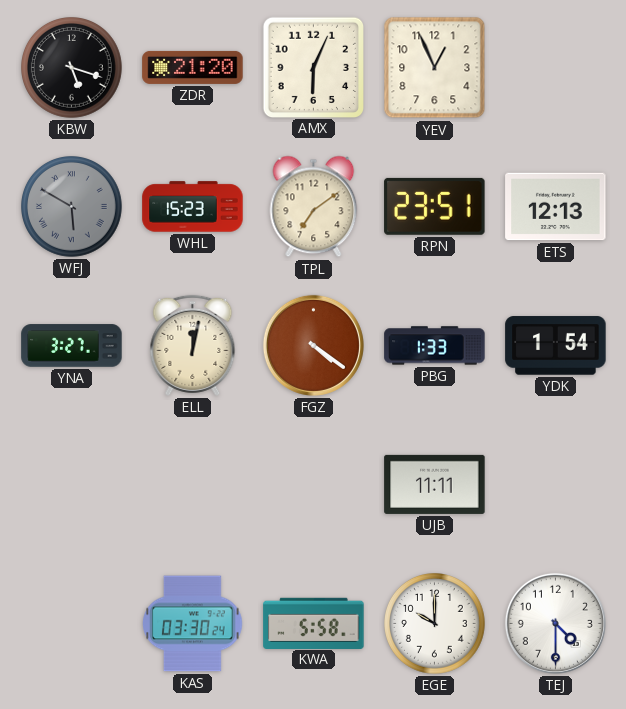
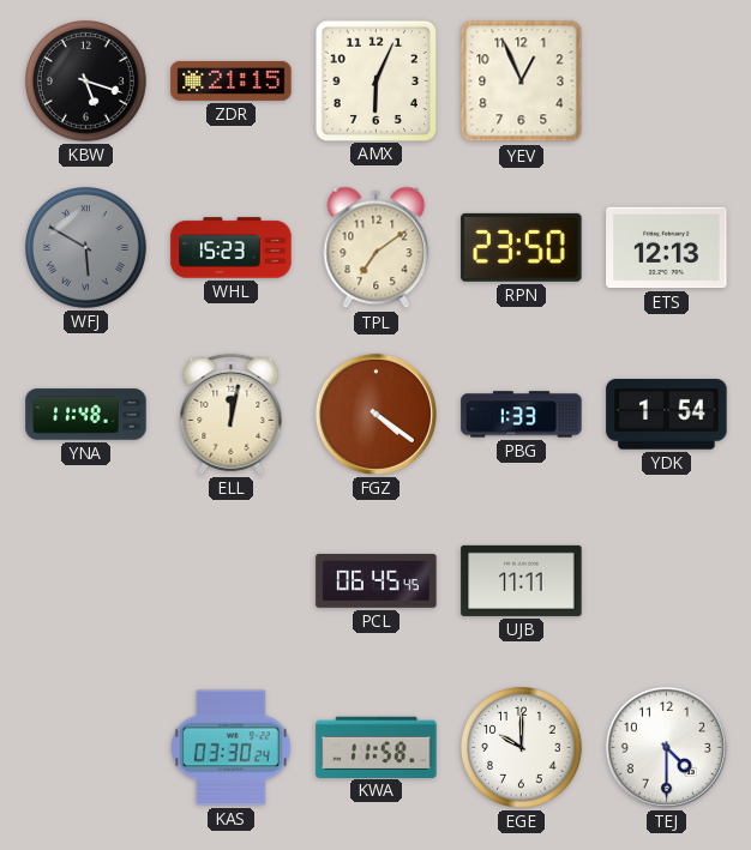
ZDR: 21:20 -> 21:15 (232, 80)
RPN: 23:51 -> 23:50 (522, 247)
YNA: 3:27 -> 11:48 (86, 415)
PCL: none -> 06:45 (377, 581)
KWA: 5:58 -> 11:58 (377, 747)
